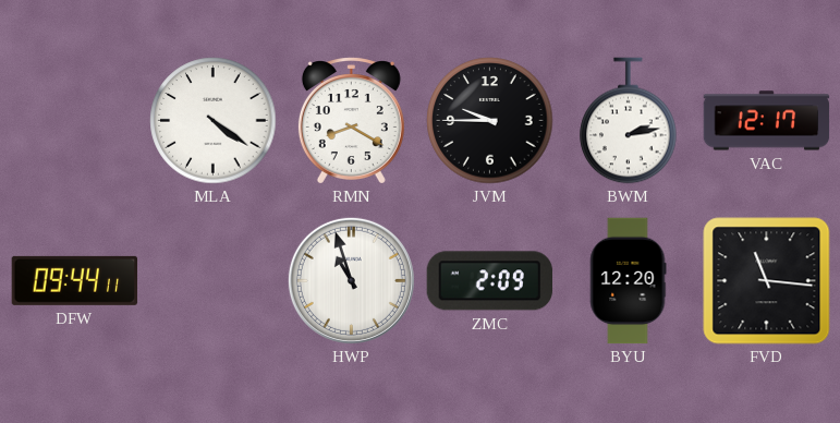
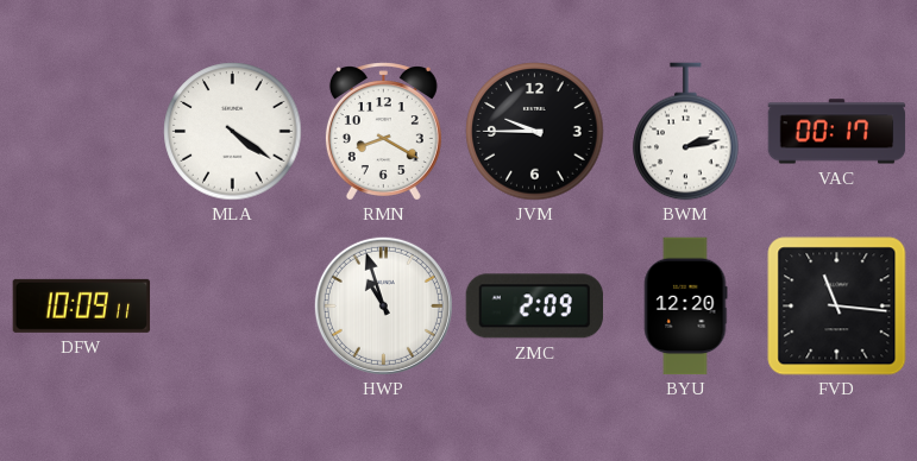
VAC: 12:17 -> 00:17 (837, 132)
DFW: 09:44 -> 10:09 (82, 305)
